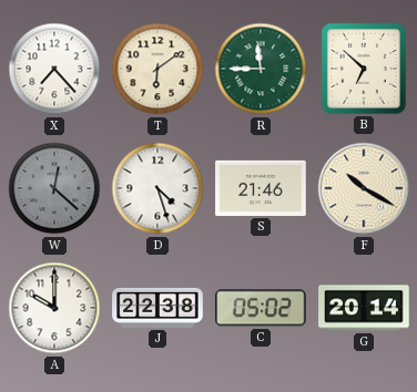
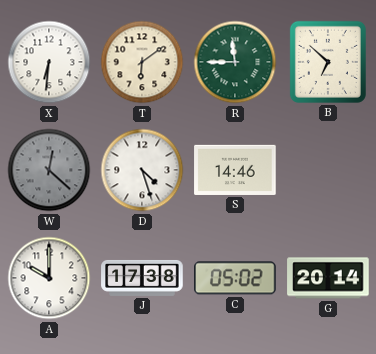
X: 7:23 -> 6:31 (49, 62)
S: 21:46 -> 14:46 (235, 170)
F: 10:20 -> none (364, 188)
J: 22:38 -> 17:38 (142, 278)
